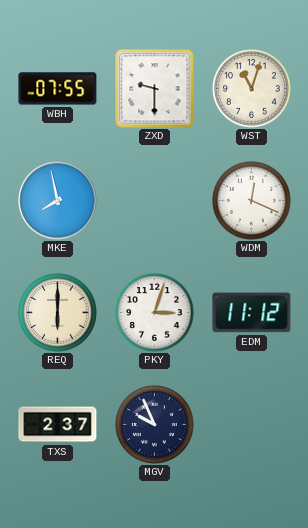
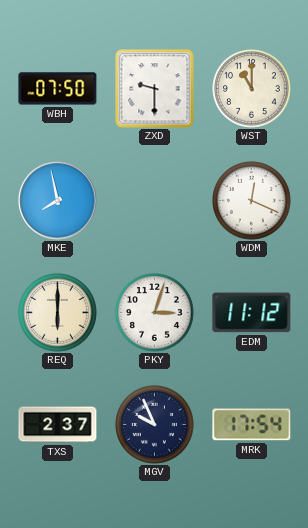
WBH: 07:55 -> 07:50 (58, 89)
WST: 11:03 -> 11:00 (252, 89)
MRK: none -> 17:54 (252, 425)
